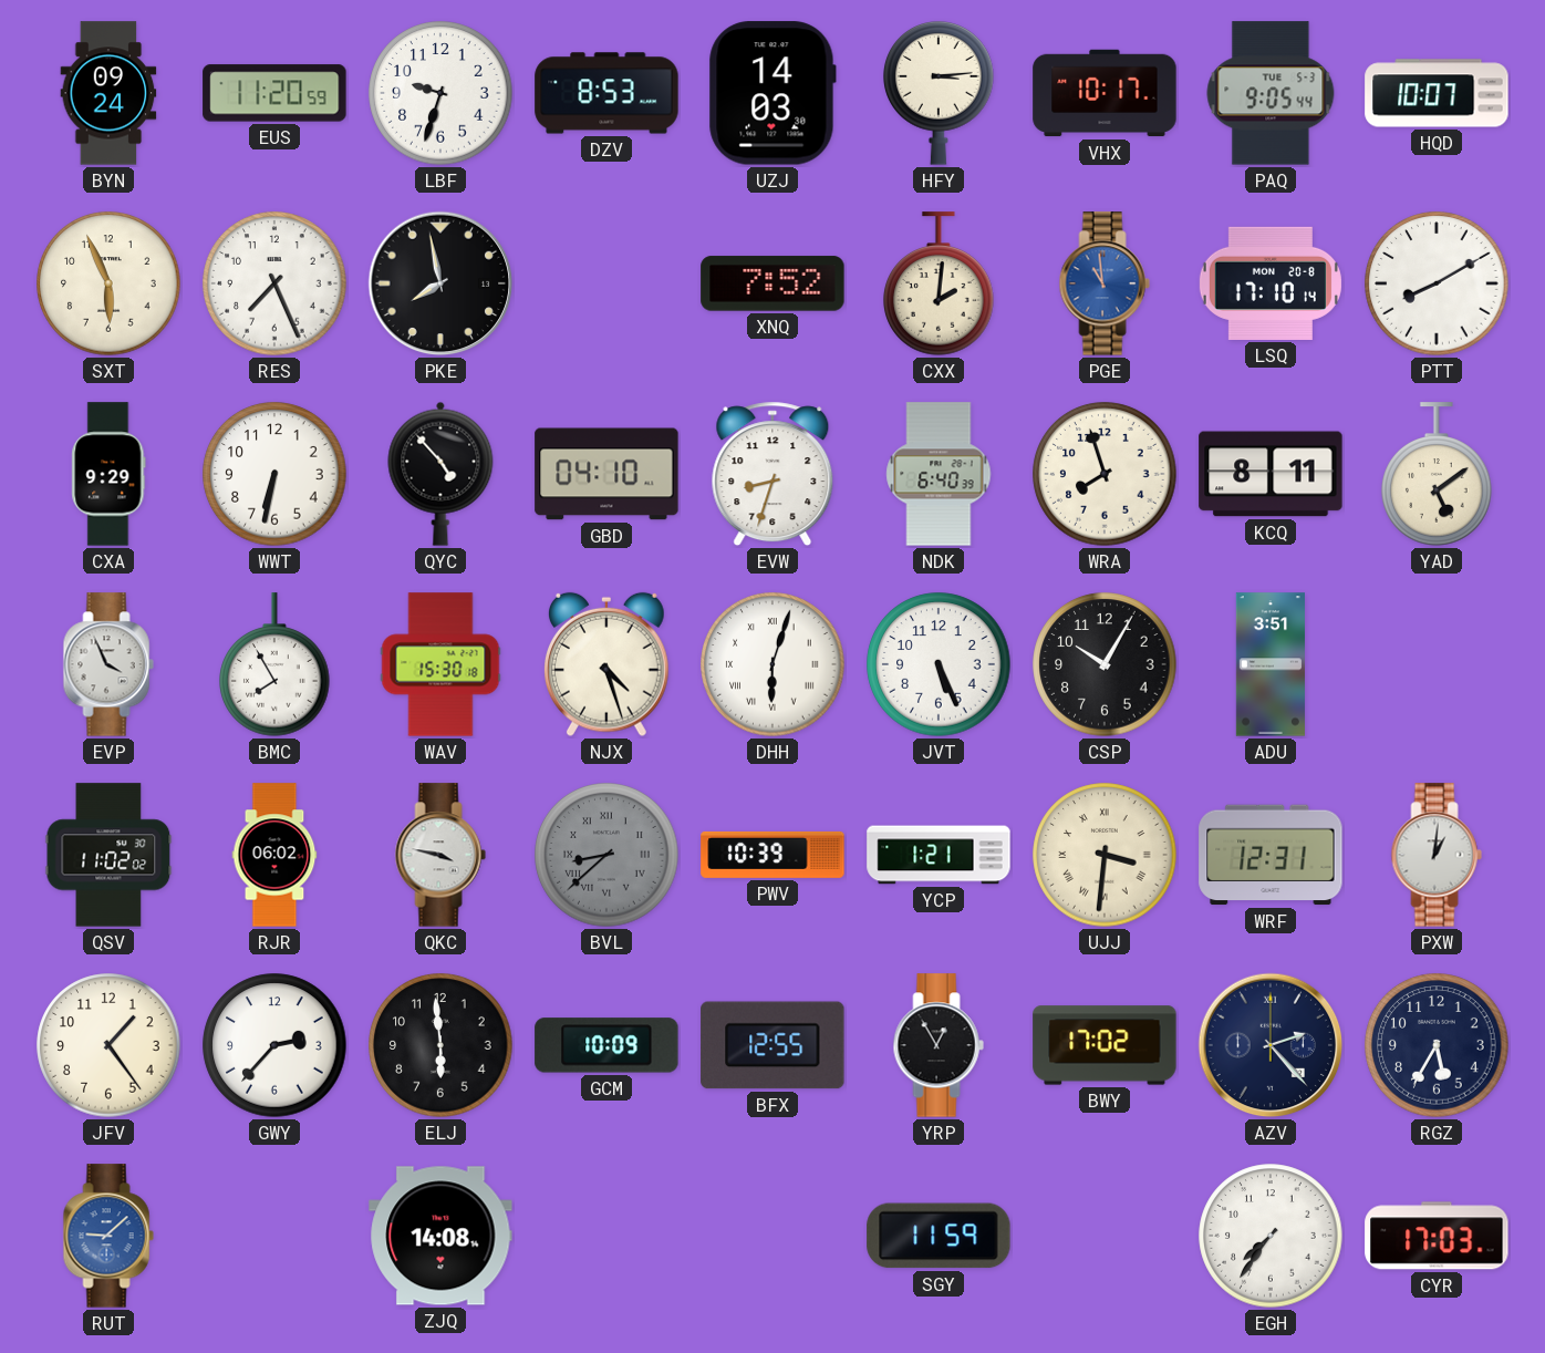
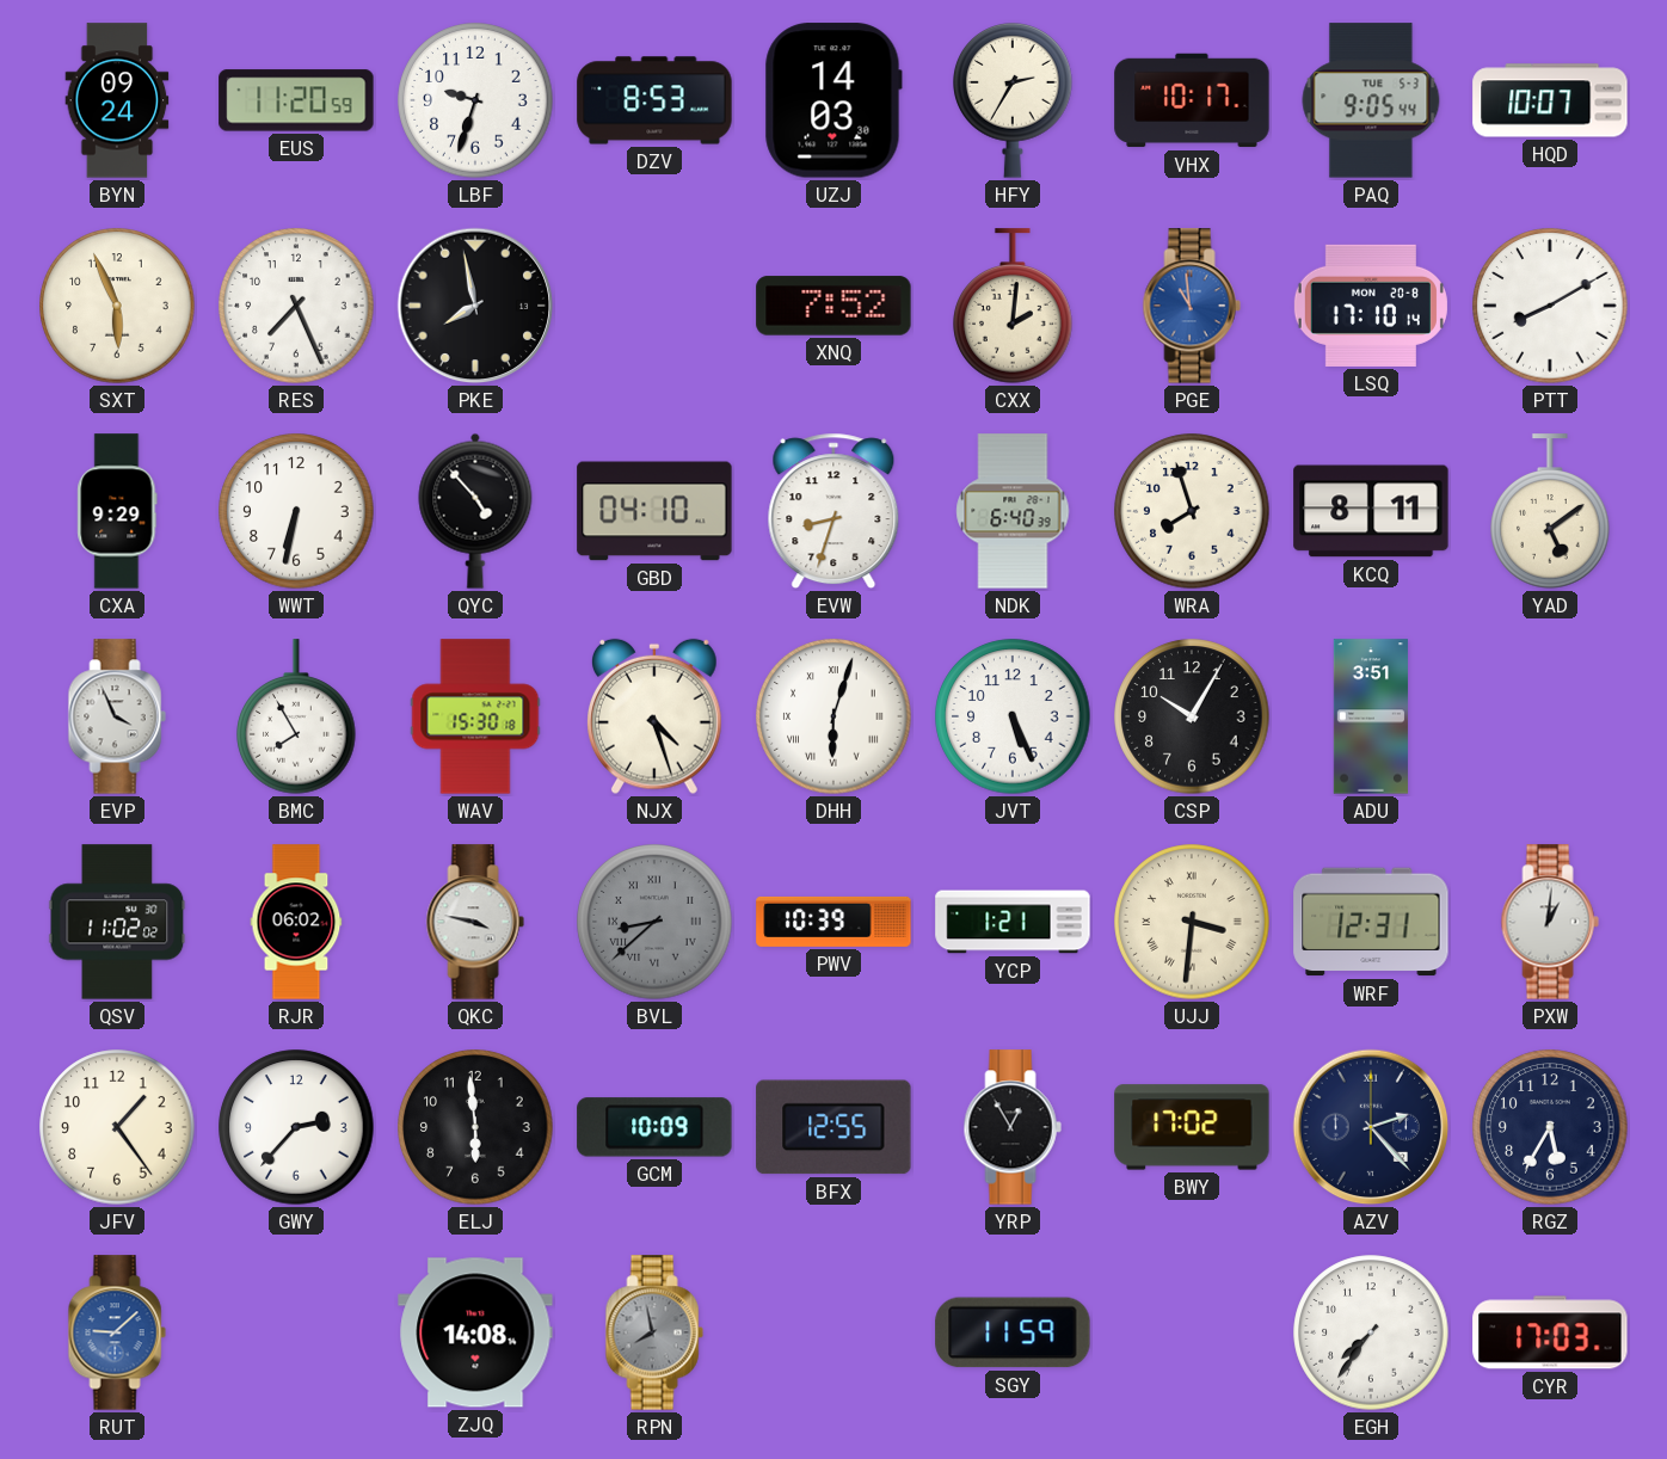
HFY: 3:14 -> 2:35 (1013, 100)
RPN: none -> 7:58 (654, 1332)
